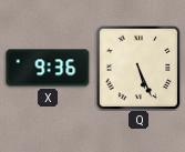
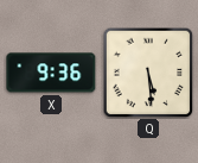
Q: 5:26 -> 5:29 (148, 73)
